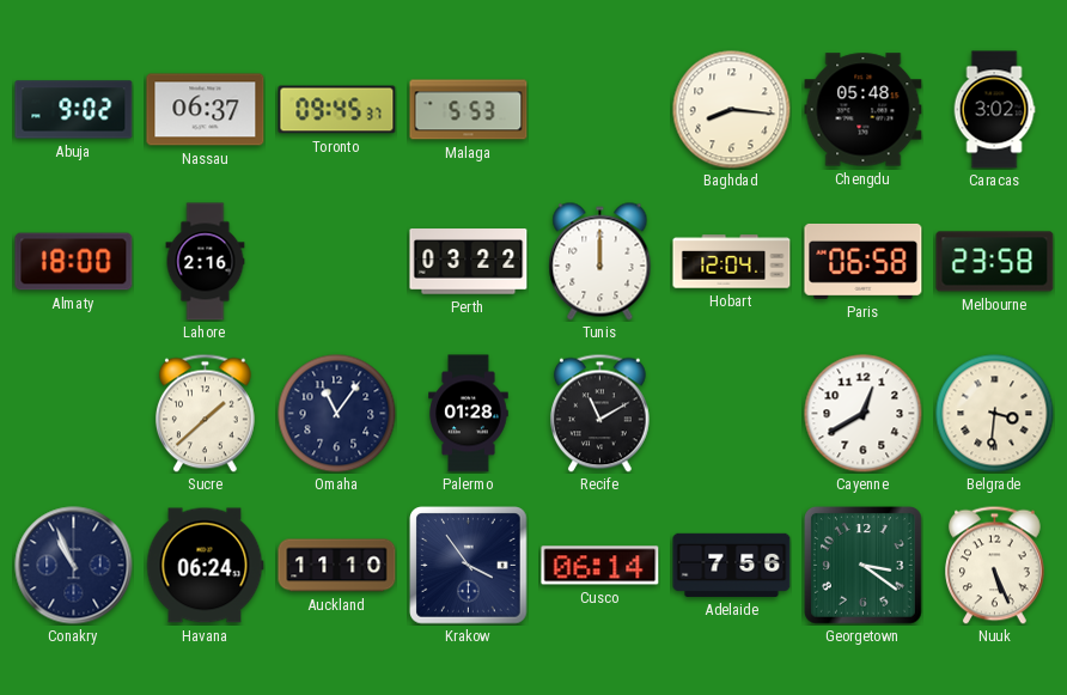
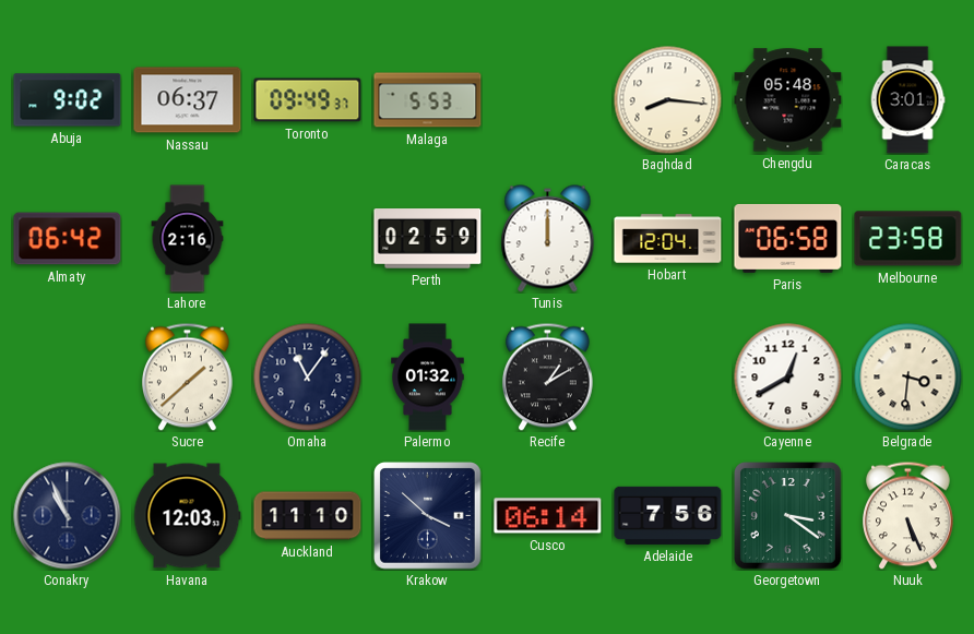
Toronto: 09:45 -> 09:49 (308, 100)
Caracas: 3:02 -> 3:01 (907, 100)
Almaty: 18:00 -> 06:42 (68, 239)
Perth: 03:22 -> 02:59 (428, 239)
Palermo: 01:28 -> 01:32 (428, 378)
Recife: 11:10 -> 1:10 (548, 376)
Havana: 06:24 -> 12:03 (187, 516)
Krakow: 3:54 -> 3:52 (428, 516)
